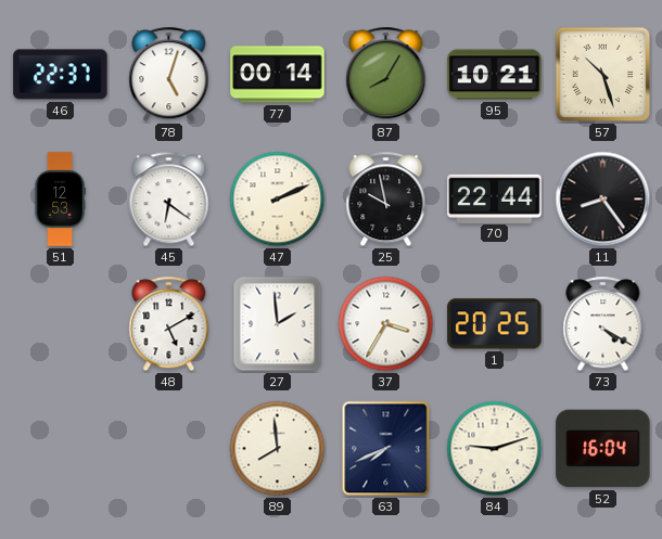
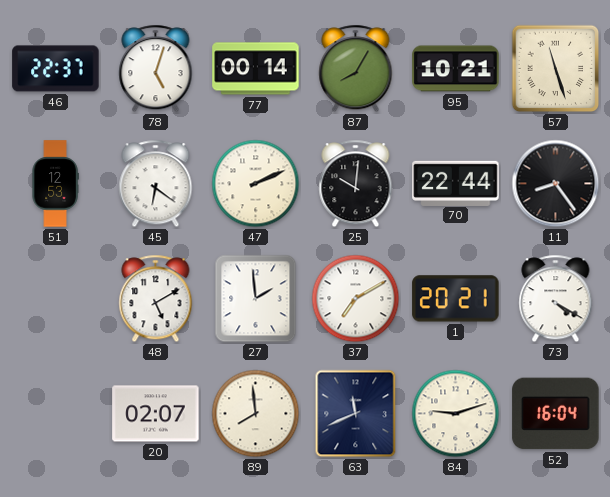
57: 10:27 -> 11:27 (556, 69)
25: 9:58 -> 10:01 (356, 184)
37: 3:35 -> 7:10 (356, 299)
1: 20:25 -> 20:21 (456, 299)
20: none -> 02:07 (156, 414)
63: 7:41 -> 11:41 (356, 414)
